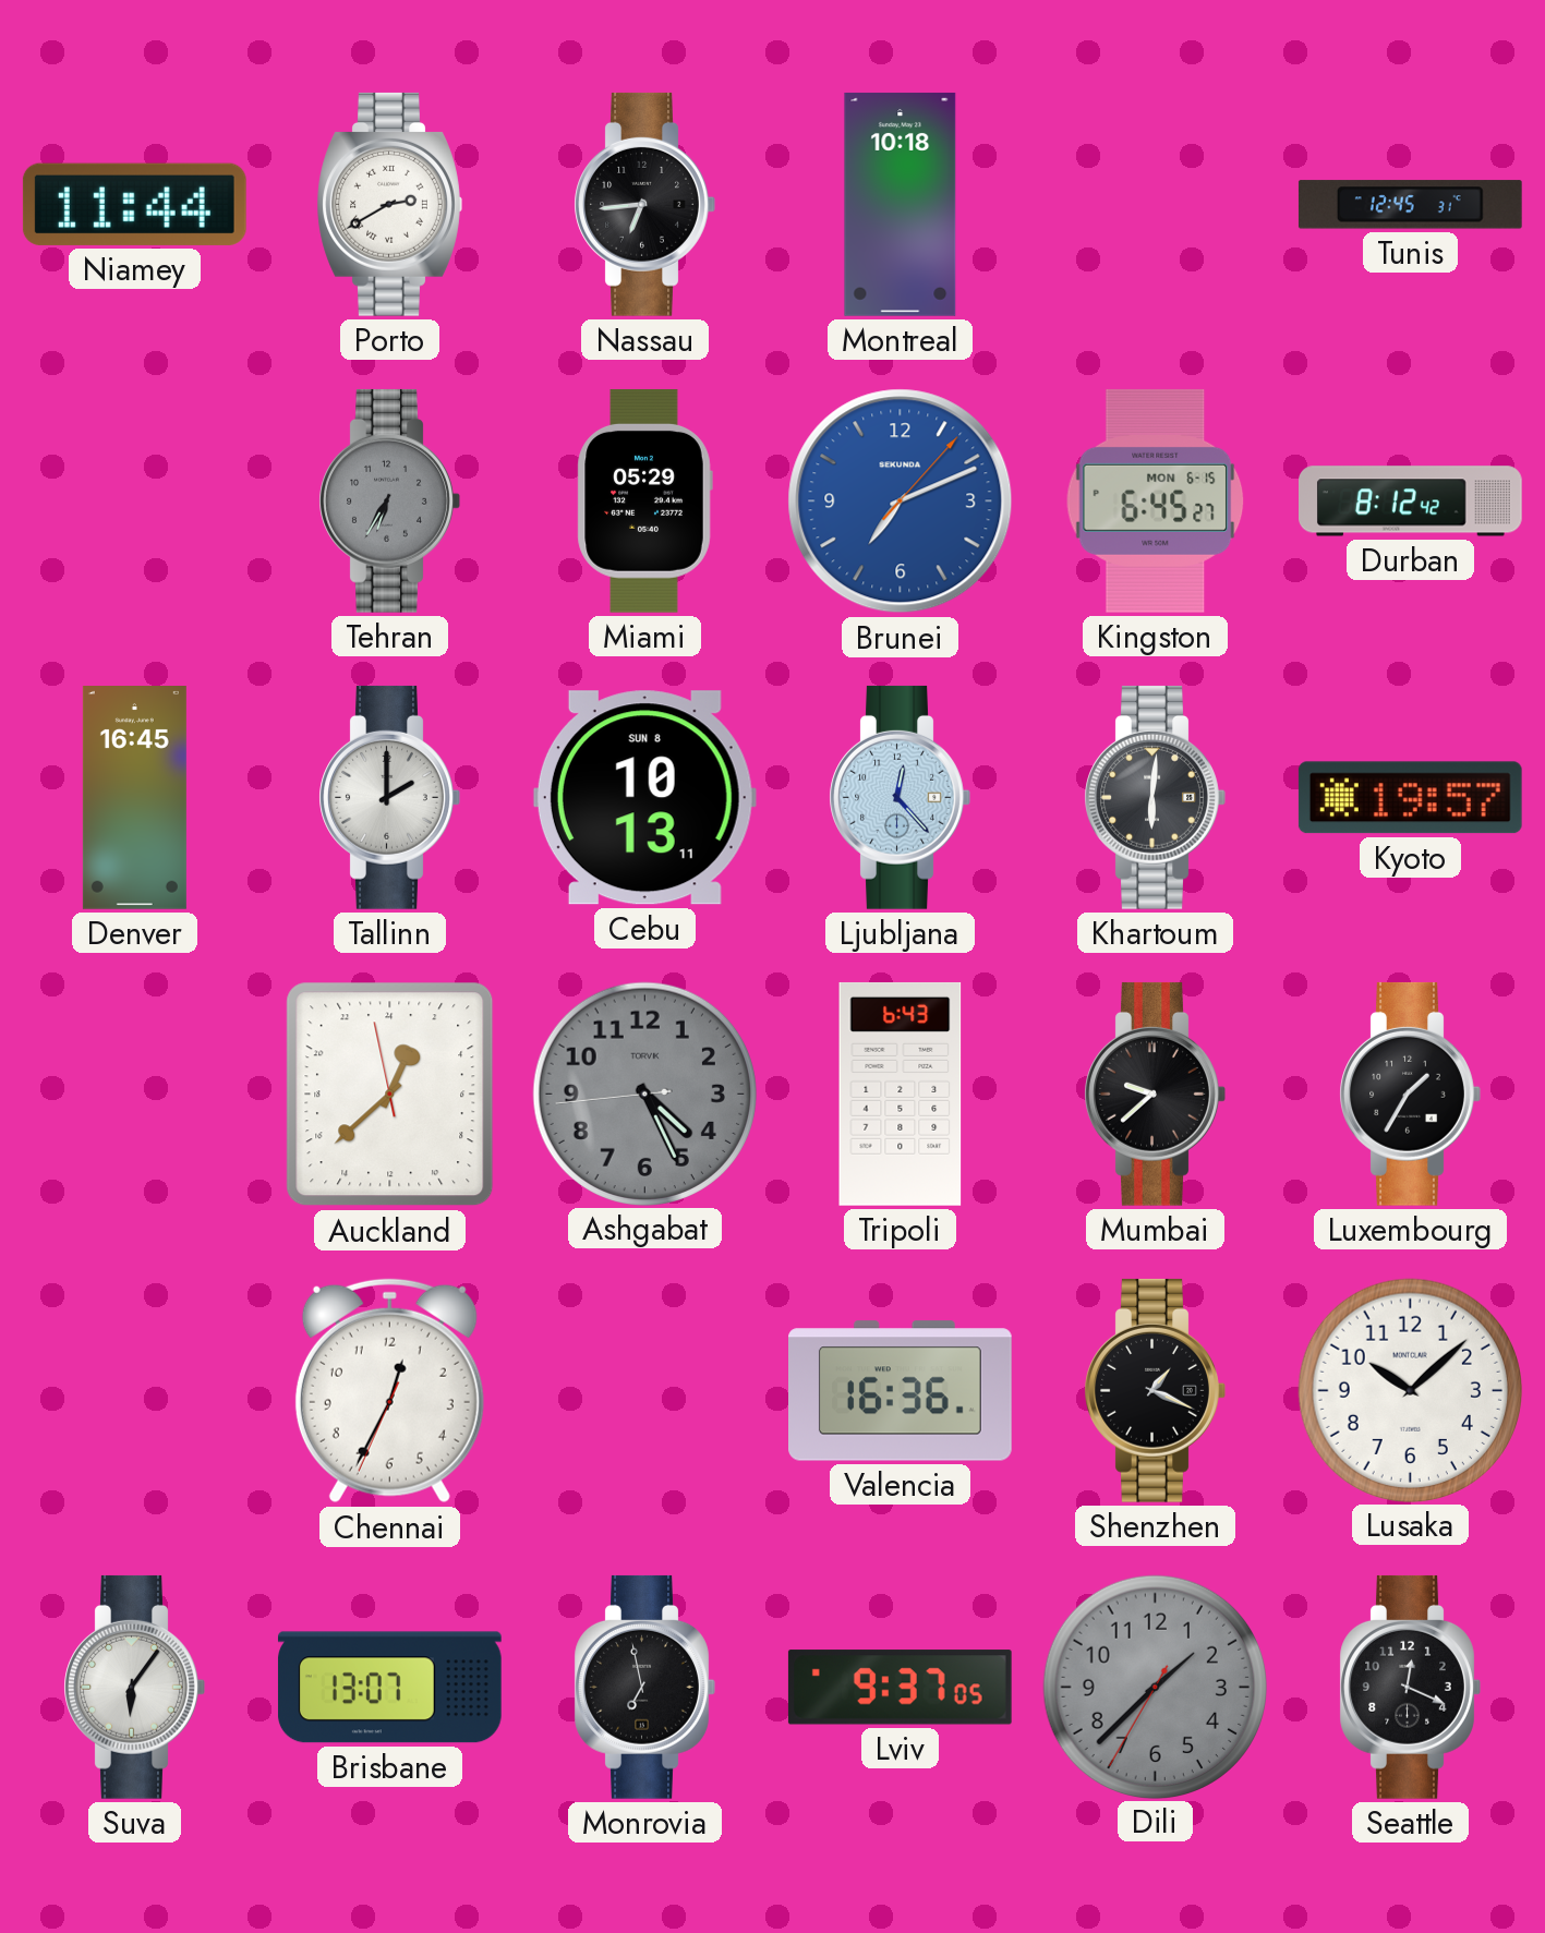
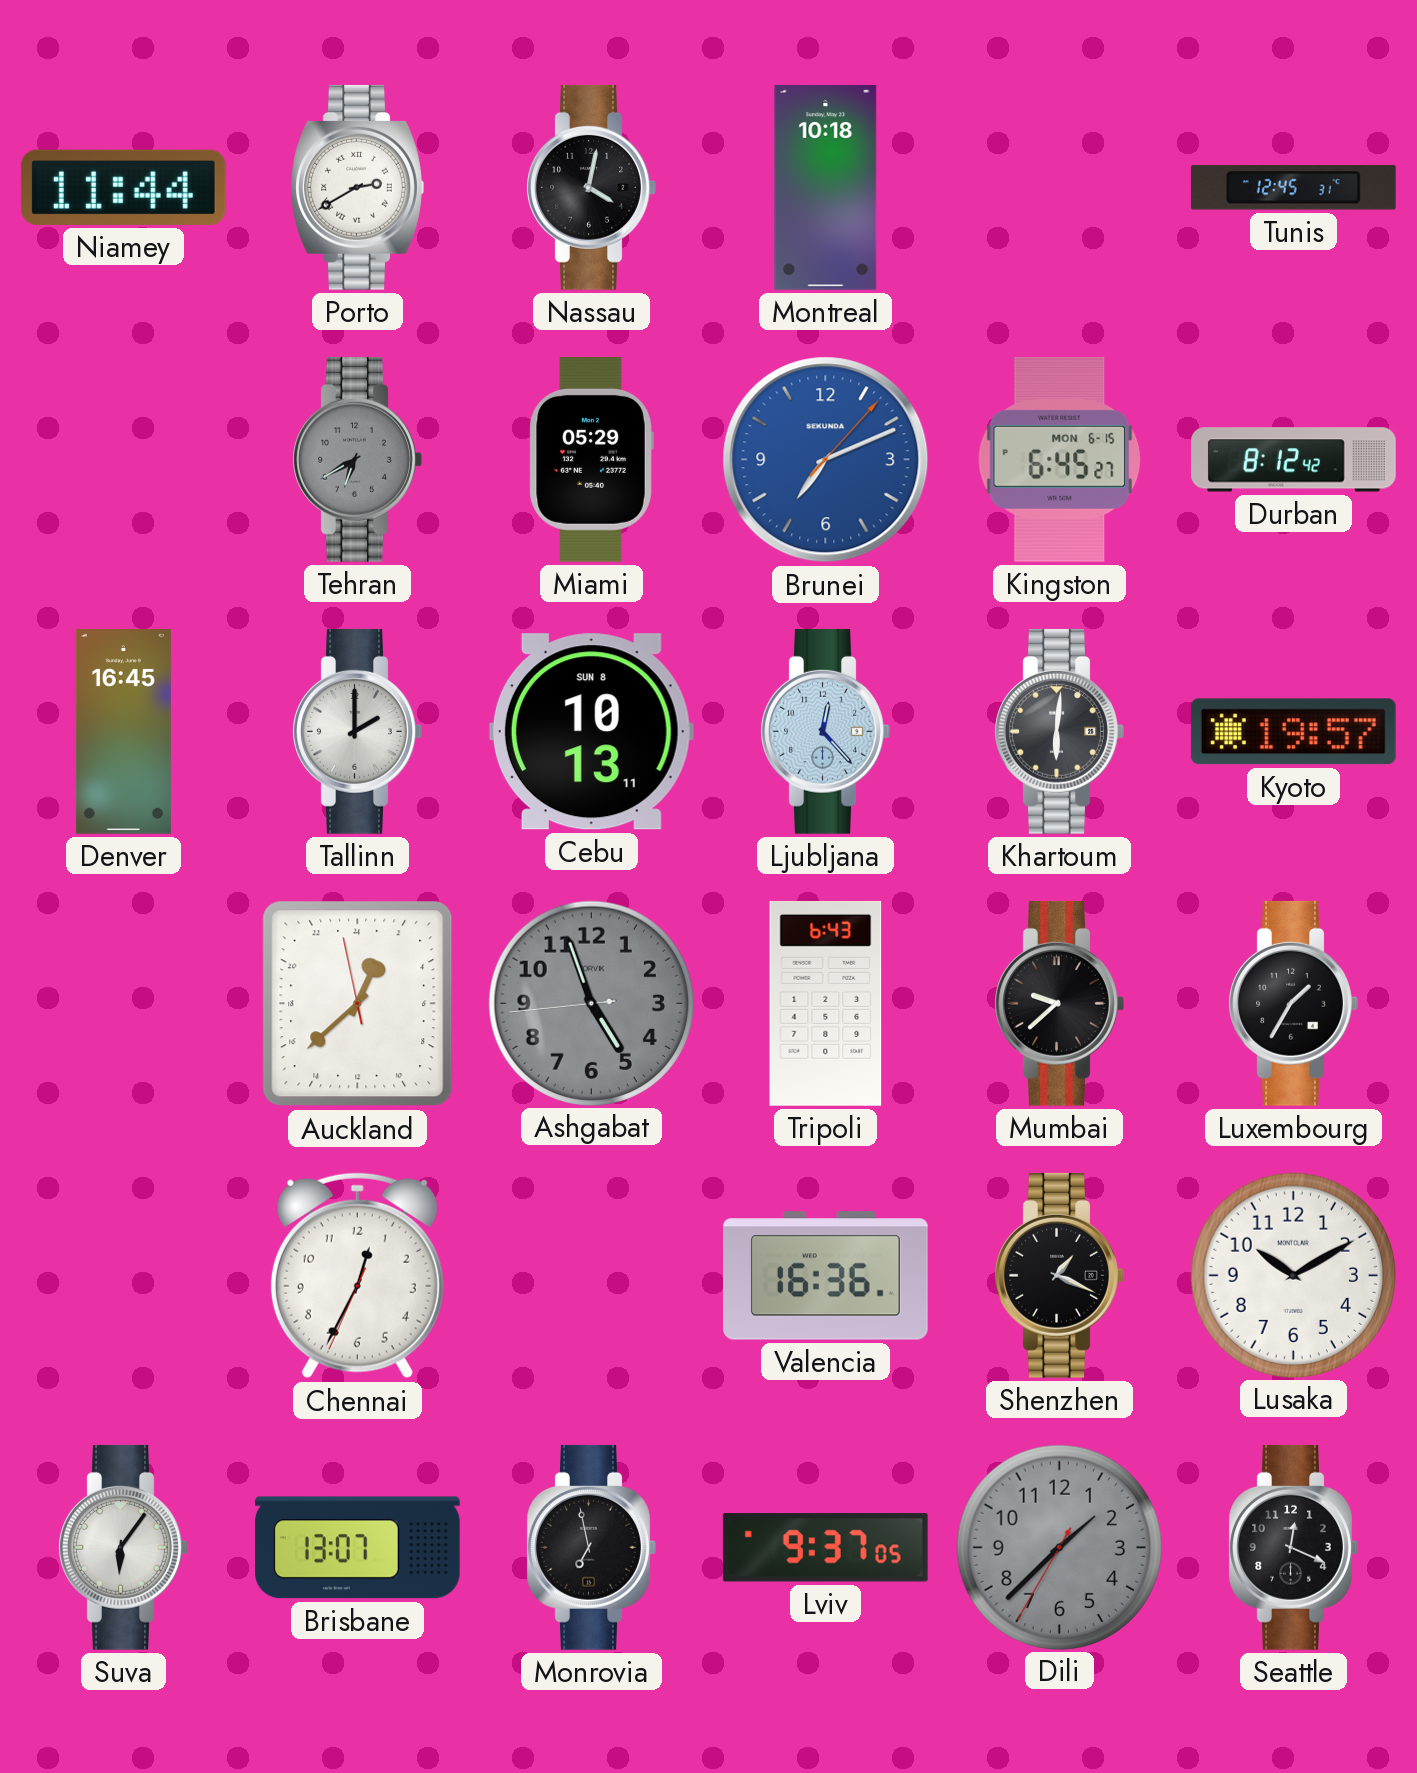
Nassau: 6:44 -> 4:02 (591, 187)
Tehran: 6:35 -> 6:40 (357, 459)
Ashgabat: 4:25 -> 4:56 (591, 1003)
Lusaka: 10:08 -> 10:10 (1293, 1275)
